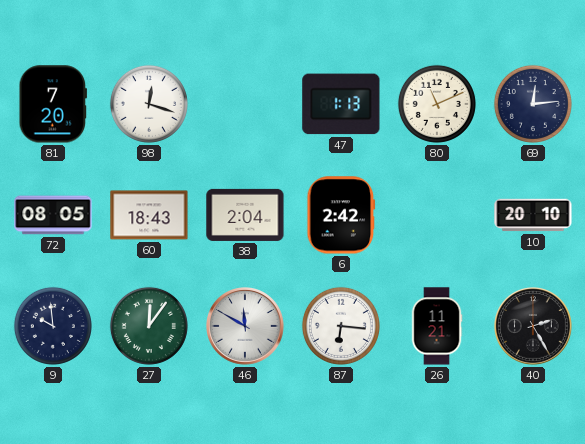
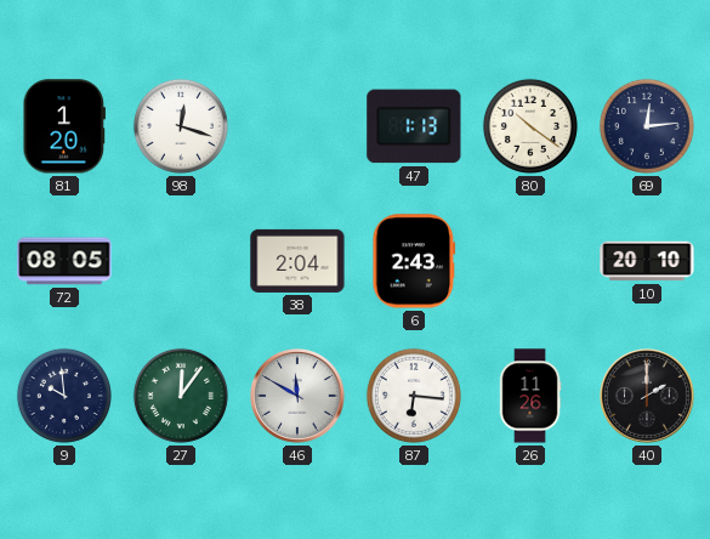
81: 7:20 -> 1:20 (64, 126)
80: 11:11 -> 10:21 (530, 126)
60: 18:43 -> none (149, 215)
6: 2:42 -> 2:43 (414, 261)
26: 11:21 -> 11:26 (530, 396)
40: 2:25 -> 2:00 (648, 397)
